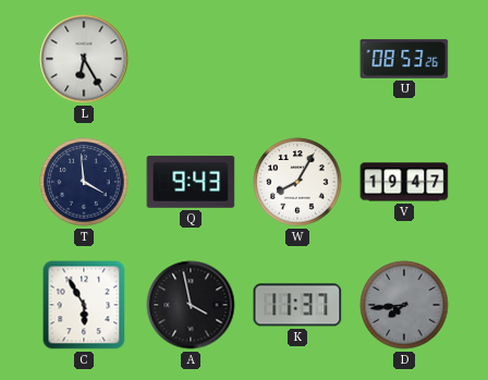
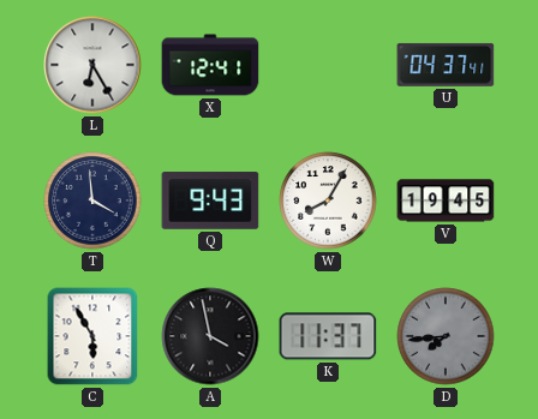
X: none -> 12:41 (210, 65)
U: 08:53 -> 04:37 (446, 65)
V: 19:47 -> 19:45 (446, 200)
